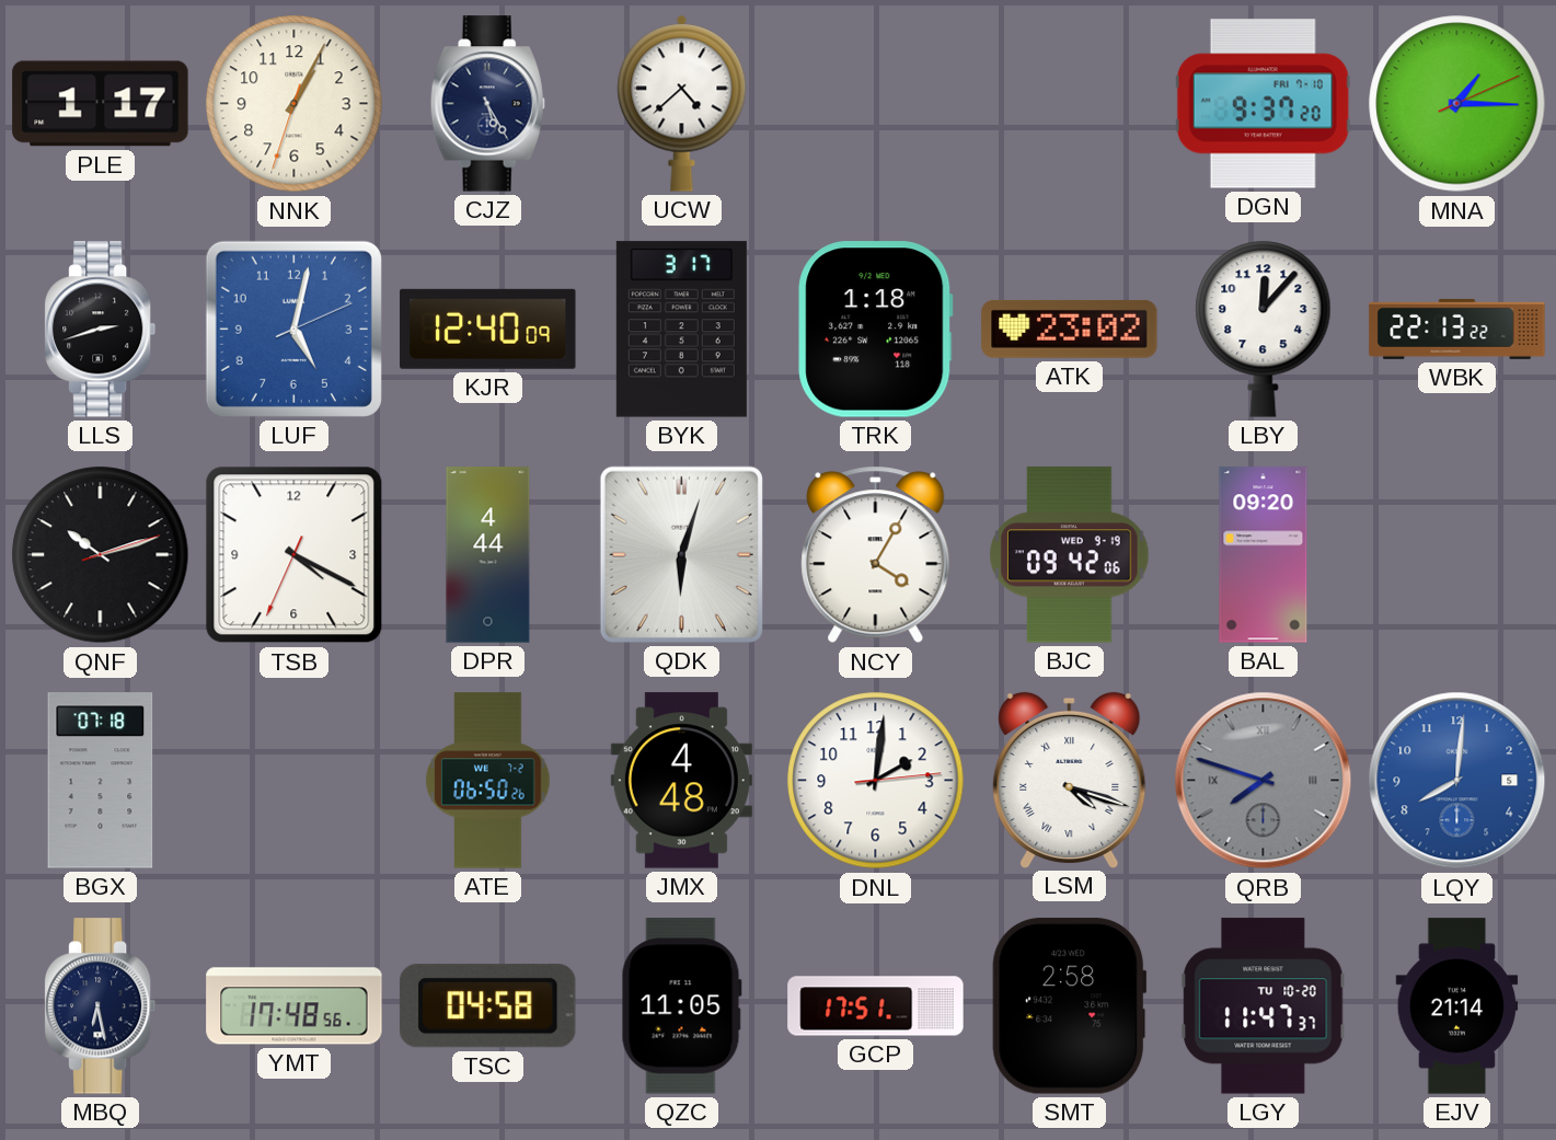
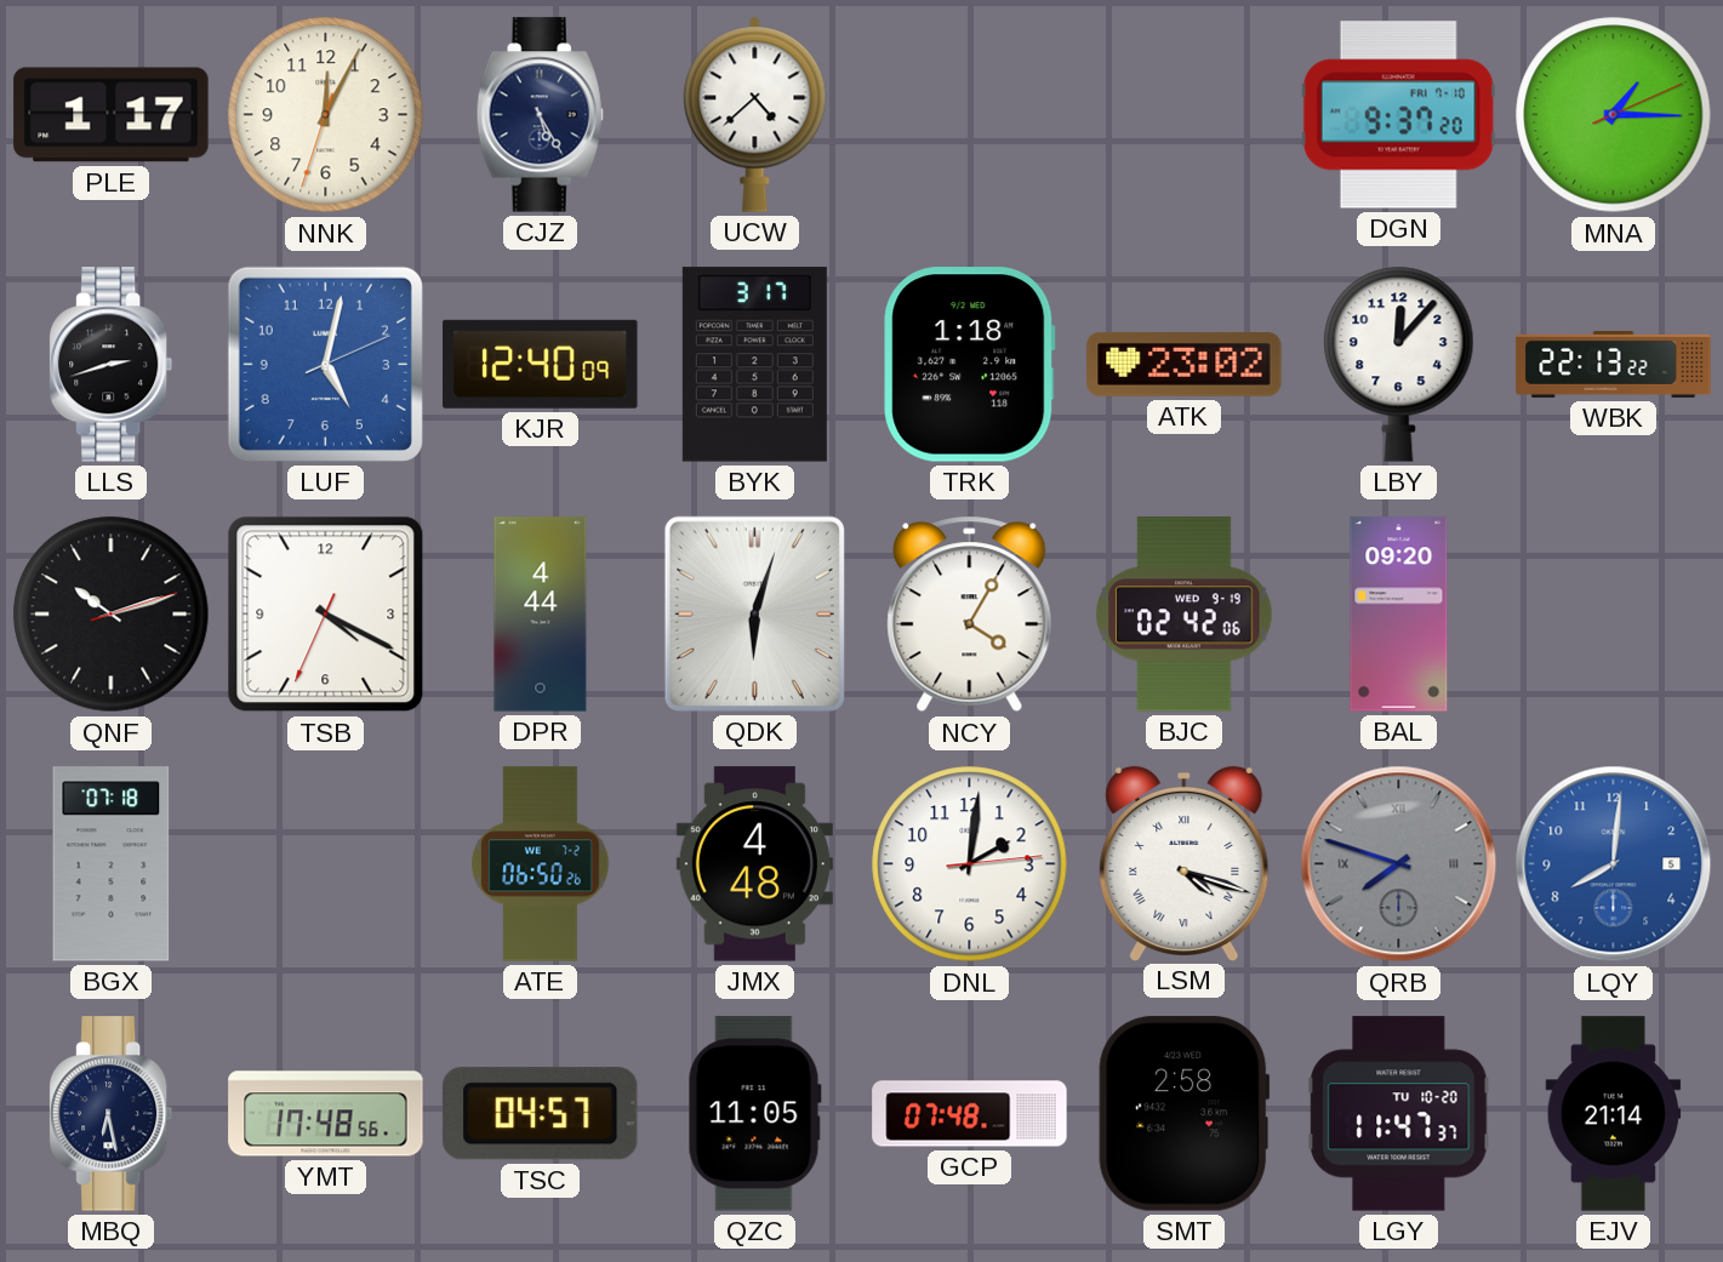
NNK: 1:04 -> 12:04 (326, 115)
BJC: 09:42 -> 02:42 (1185, 615)
TSC: 04:58 -> 04:57 (540, 1114)
GCP: 17:51 -> 07:48 (970, 1114)
